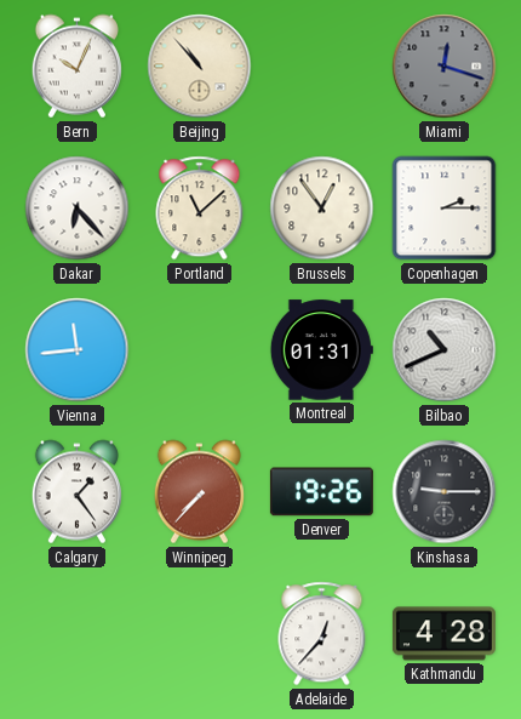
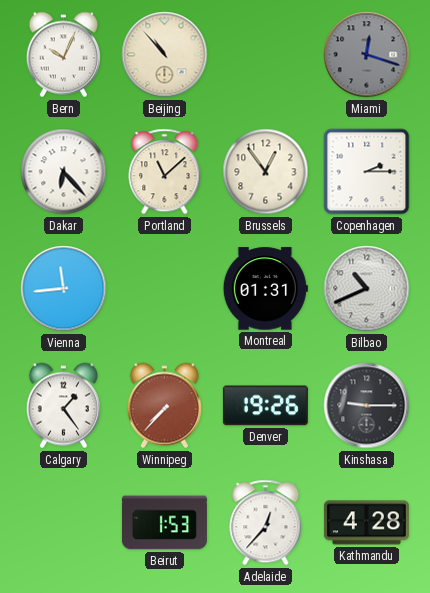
Beirut: none -> 1:53 (164, 523)
